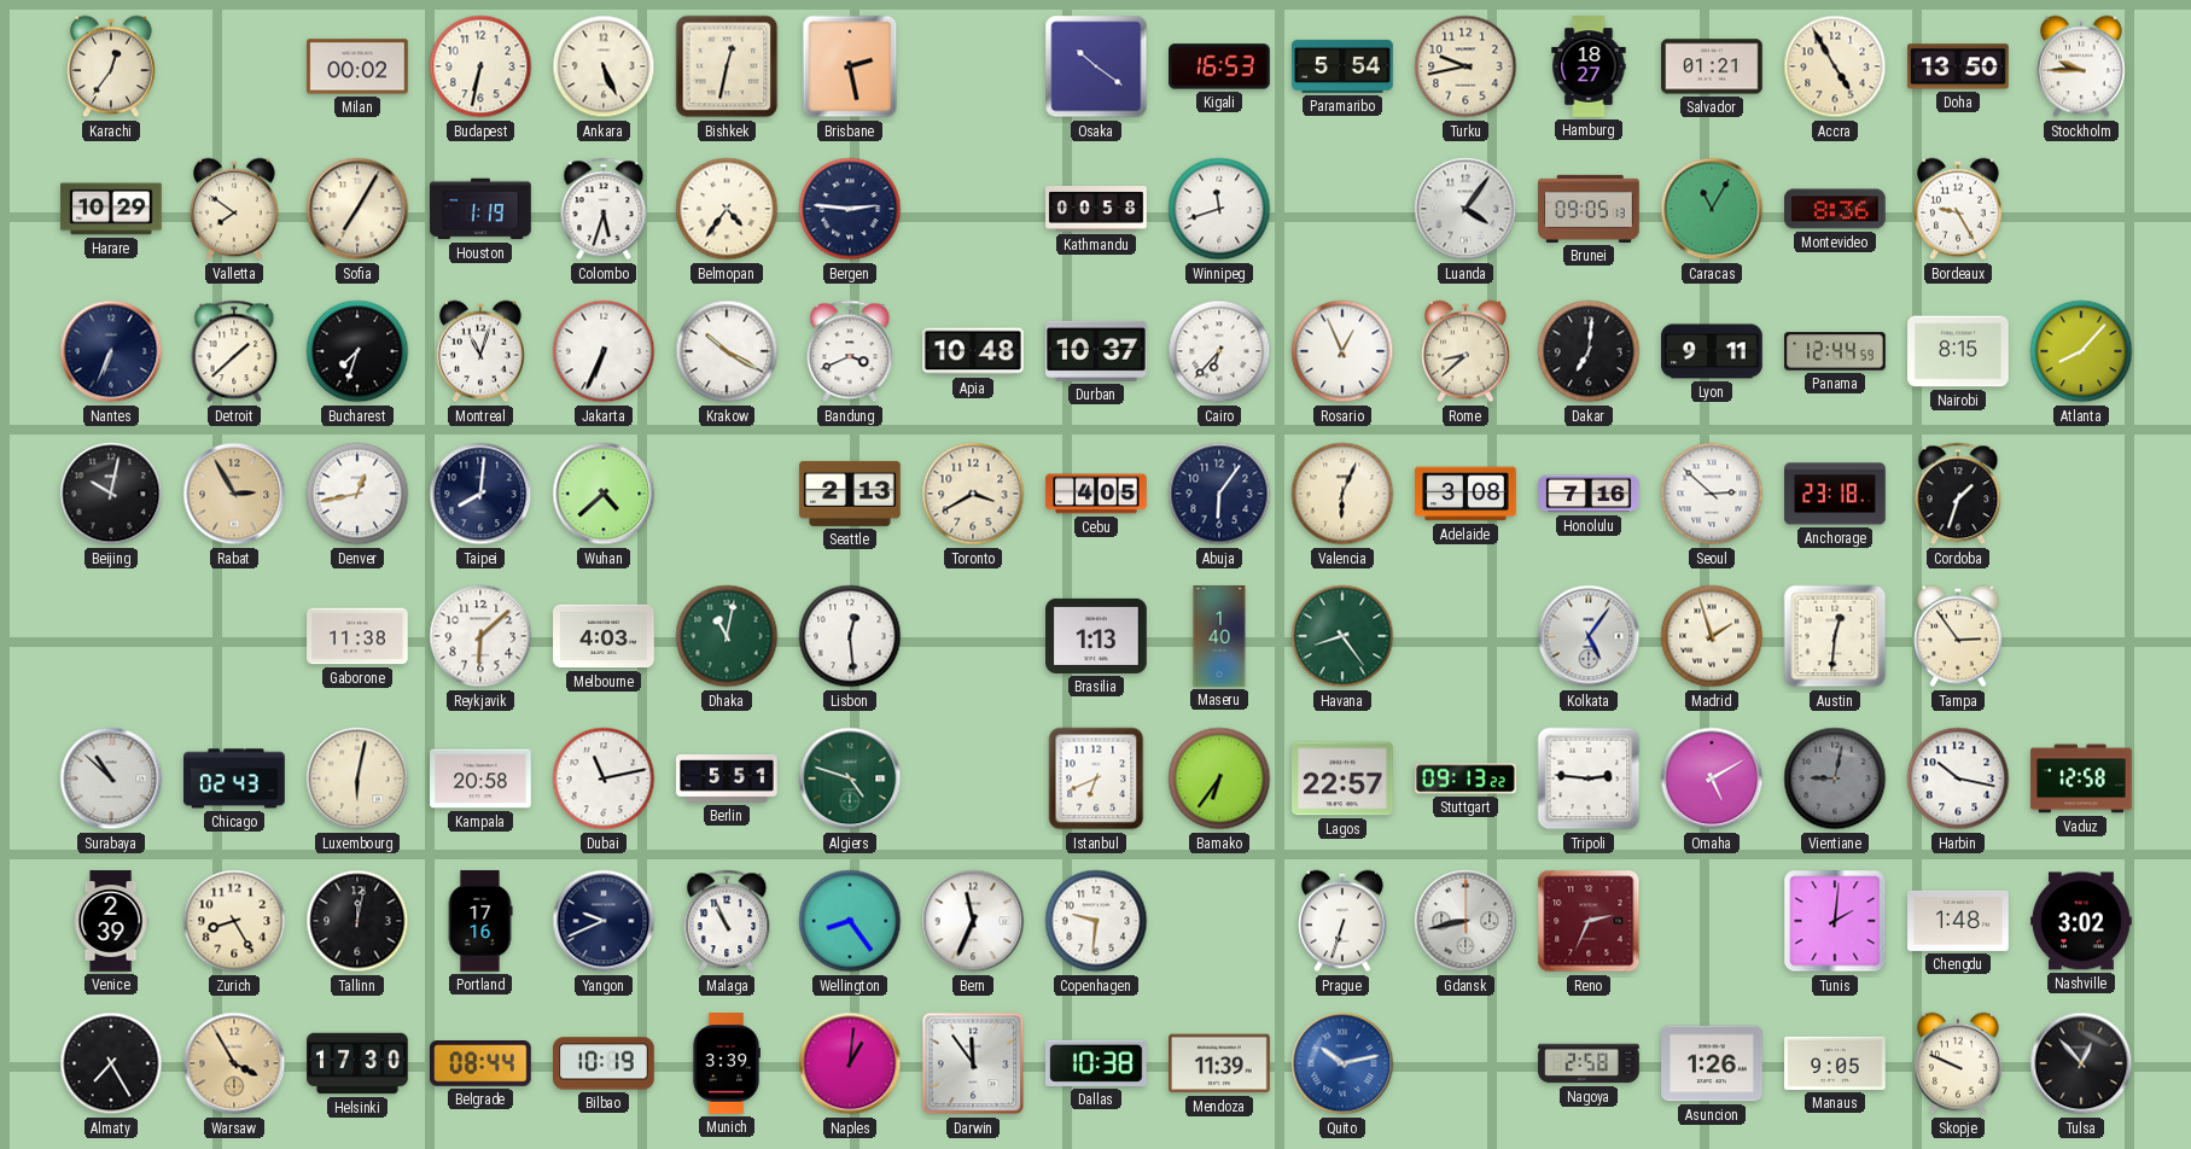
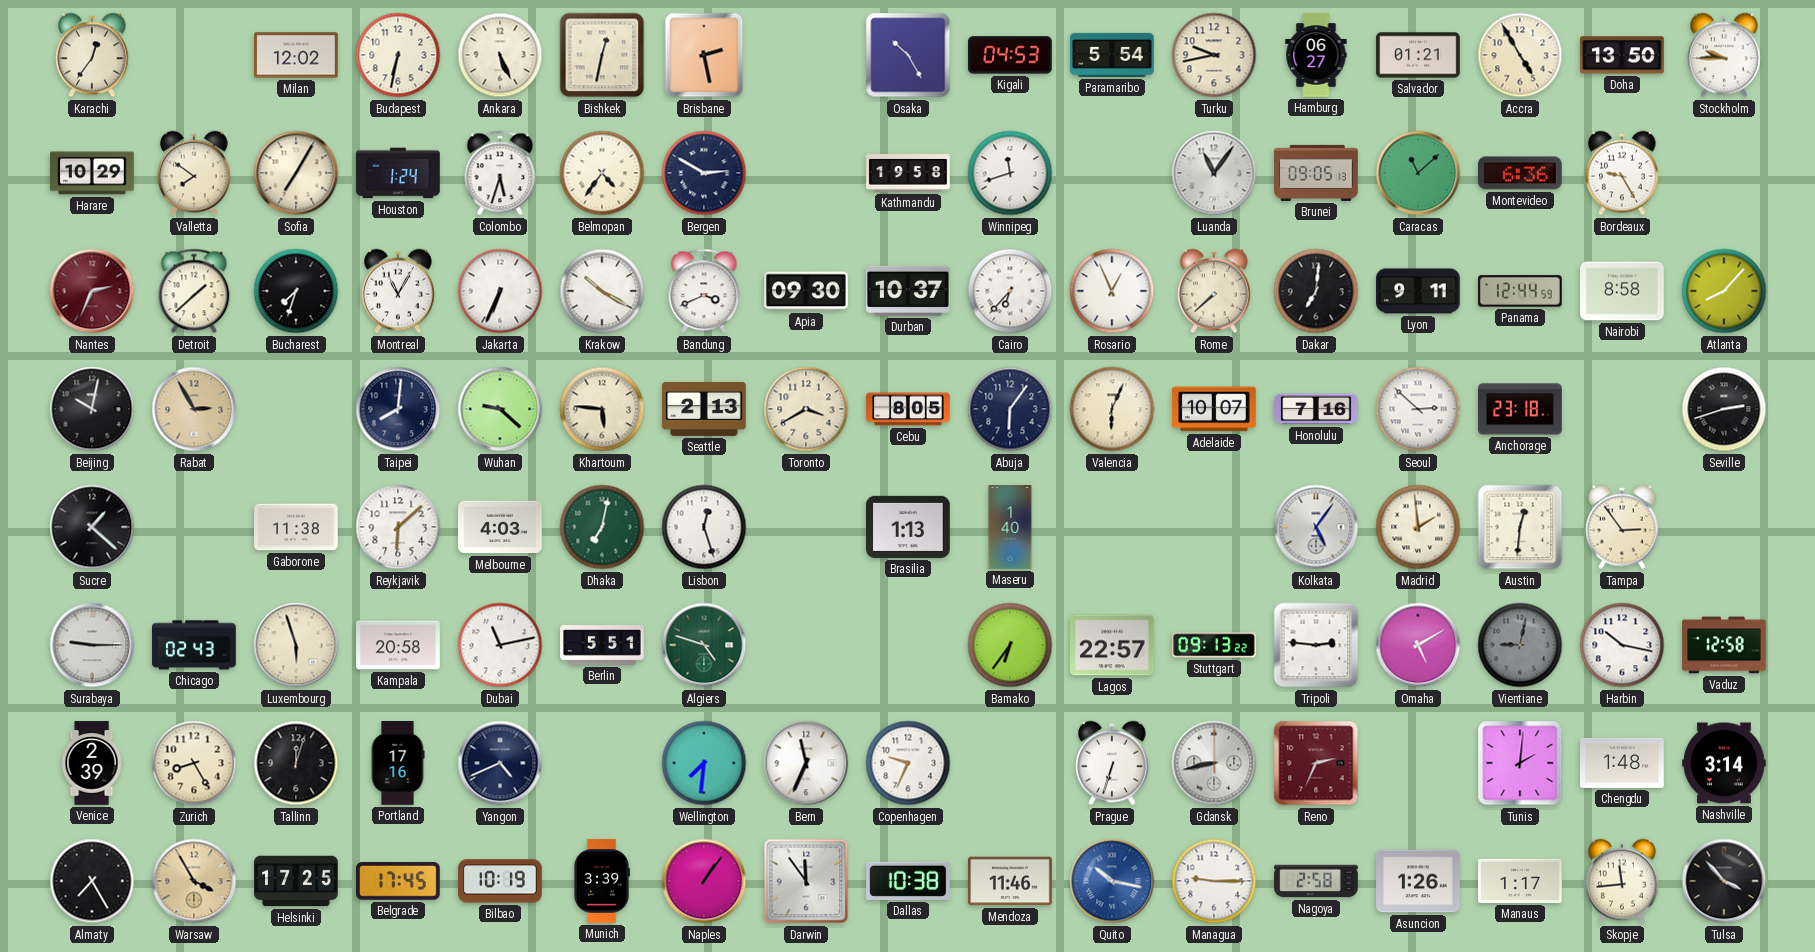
Milan: 00:02 -> 12:02 (296, 55)
Osaka: 10:21 -> 10:25 (908, 55)
Kigali: 16:53 -> 04:53 (1010, 55)
Hamburg: 18:27 -> 06:27 (1316, 55)
Houston: 1:19 -> 1:24 (398, 173)
Bergen: 2:46 -> 2:50 (704, 173)
Kathmandu: 00:58 -> 19:58 (908, 174)
Luanda: 4:06 -> 11:06 (1214, 173)
Caracas: 11:05 -> 11:08 (1418, 173)
Montevideo: 8:36 -> 6:36 (1521, 173)
Nantes: 6:34 -> 2:34 (92, 291)
Nantes dial: navy -> burgundy (92, 291)
Montreal: 11:03 -> 11:05 (399, 291)
Apia: 10:48 -> 09:30 (806, 291)
Rome: 8:38 -> 7:38 (1215, 291)
Nairobi: 8:15 -> 8:58 (1622, 291)
Denver: 12:43 -> none (357, 494)
Wuhan: 4:38 -> 9:22 (500, 409)
Khartoum: none -> 5:46 (602, 409)
Cebu: 4:05 -> 8:05 (908, 409)
Adelaide: 3:08 -> 10:07 (1214, 409)
Cordoba: 1:33 -> none (1958, 494)
Seville: none -> 2:42 (1724, 409)
Sucre: none -> 1:22 (92, 527)
Dhaka: 11:02 -> 7:02 (602, 527)
Lisbon: 12:29 -> 12:27 (704, 527)
Havana: 8:24 -> none (1342, 636)
Madrid: 1:57 -> 1:59 (1418, 527)
Surabaya: 10:52 -> 9:15 (92, 645)
Luxembourg: 6:02 -> 5:57 (296, 645)
Istanbul: 6:41 -> none (1096, 778)
Tallinn: 12:02 -> 12:03 (296, 763)
Yangon: 9:41 -> 4:41 (500, 763)
Malaga: 10:56 -> none (727, 921)
Wellington: 8:24 -> 7:31 (704, 763)
Copenhagen: 9:31 -> 9:34 (908, 763)
Nashville: 3:02 -> 3:14 (1724, 763)
Helsinki: 17:30 -> 17:25 (296, 881)
Belgrade: 08:44 -> 17:45 (398, 882)
Naples: 1:01 -> 1:06 (704, 881)
Mendoza: 11:39 -> 11:46 (1010, 881)
Quito: 10:13 -> 10:17 (1112, 881)
Managua: none -> 9:15 (1214, 881)
Manaus: 9:05 -> 1:17 (1520, 881)
Skopje: 9:49 -> 11:44 (1623, 881)
Tulsa: 12:53 -> 3:53 (1724, 881)
